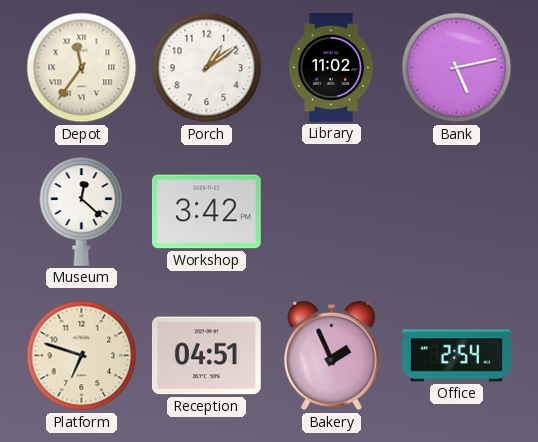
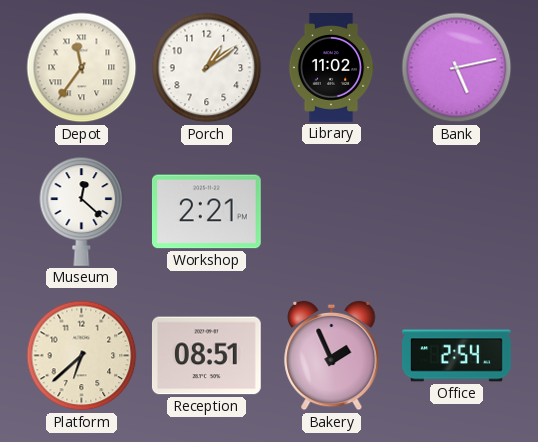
Workshop: 3:42 -> 2:21 (206, 212)
Platform: 6:48 -> 6:38 (82, 356)
Reception: 04:51 -> 08:51 (206, 356)
